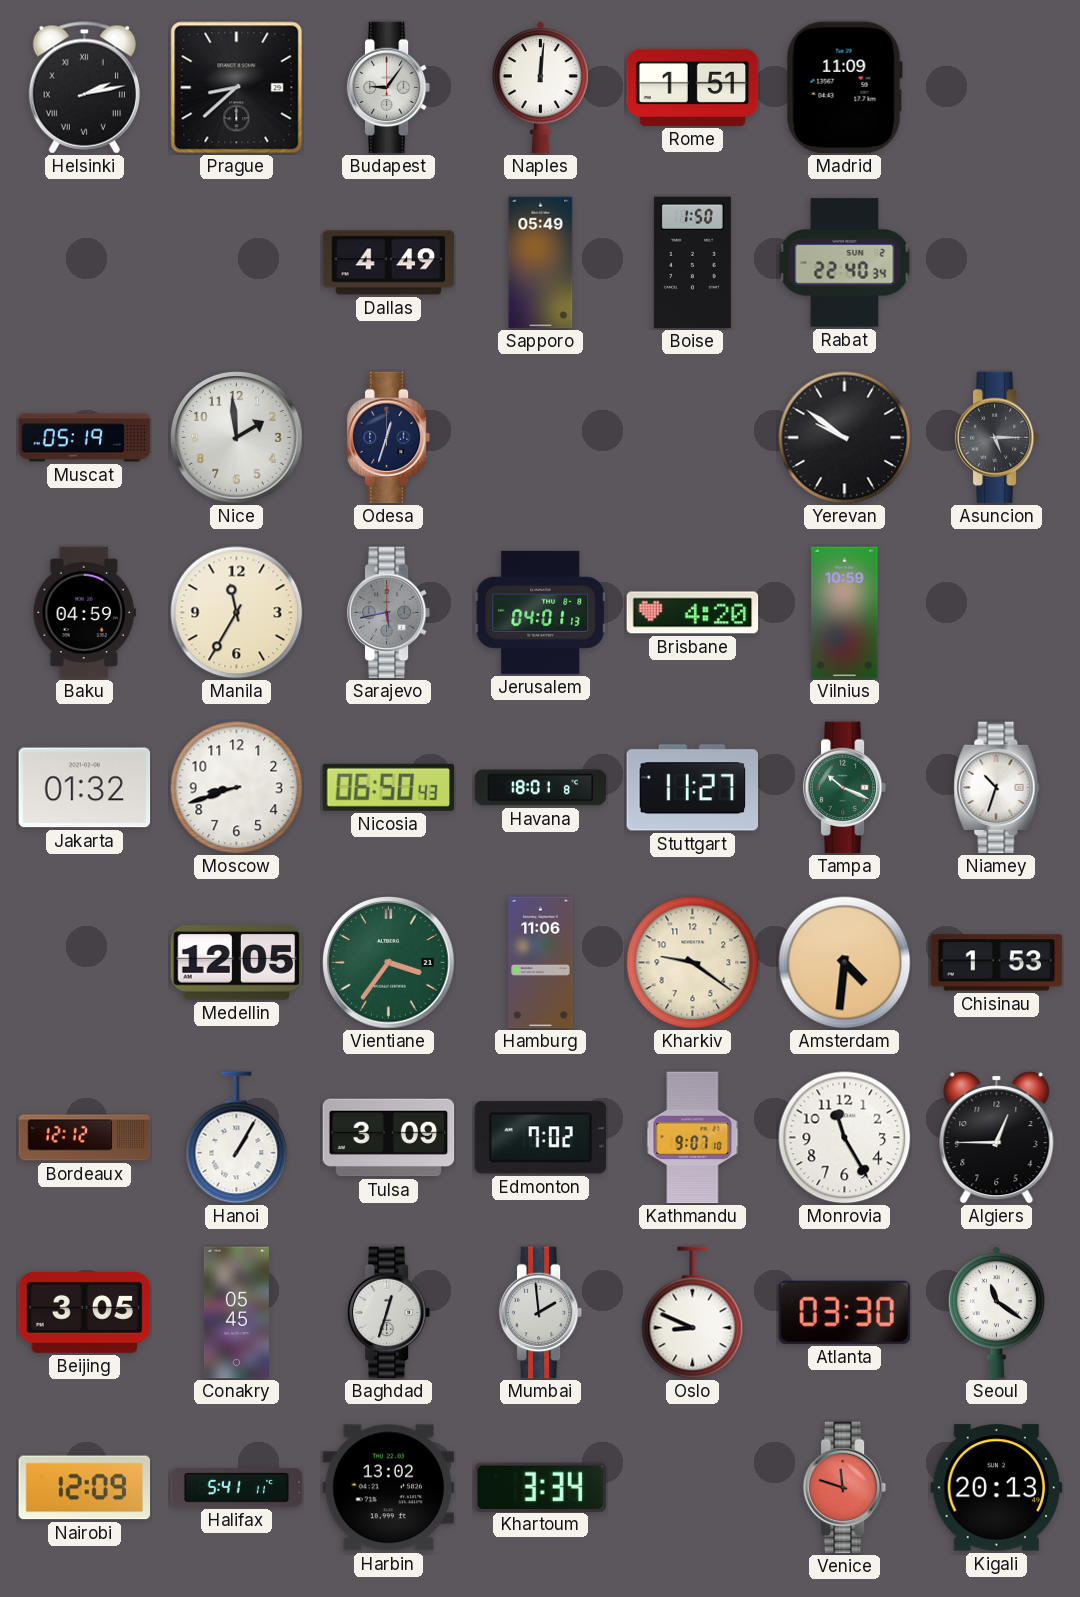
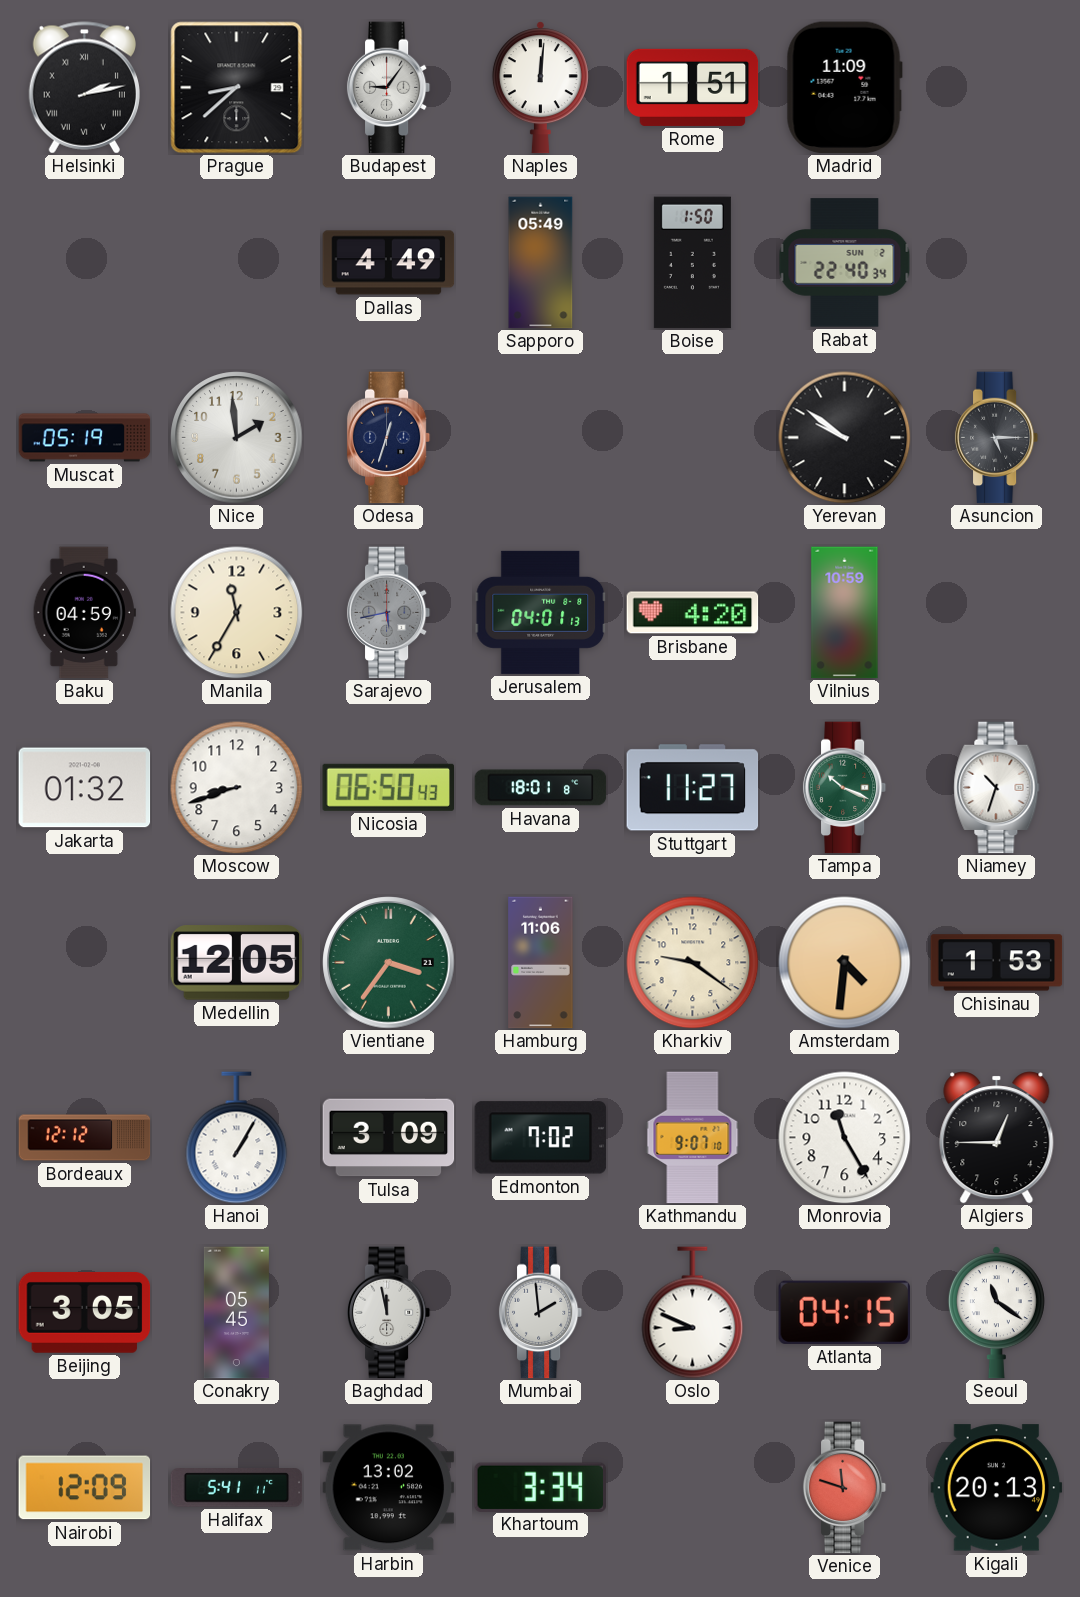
Baghdad: 12:33 -> 11:58 (389, 1313)
Atlanta: 03:30 -> 04:15 (844, 1312)
